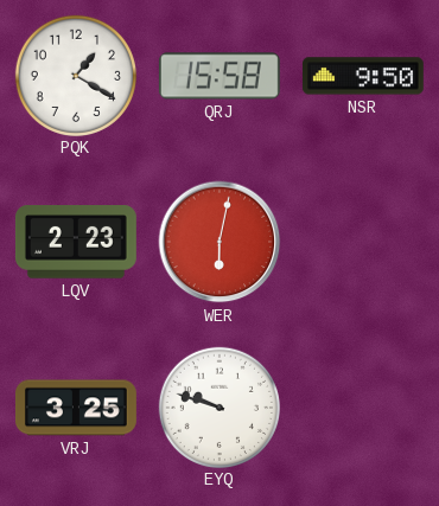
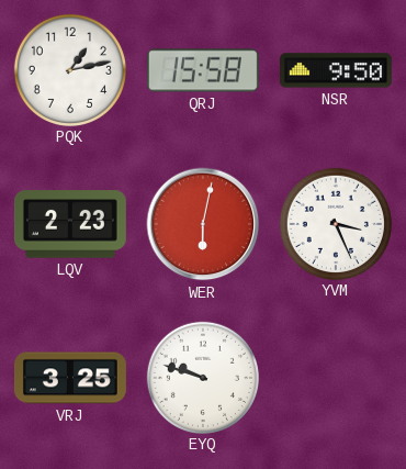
PQK: 1:20 -> 1:13 (69, 69)
YVM: none -> 3:26 (335, 223)
